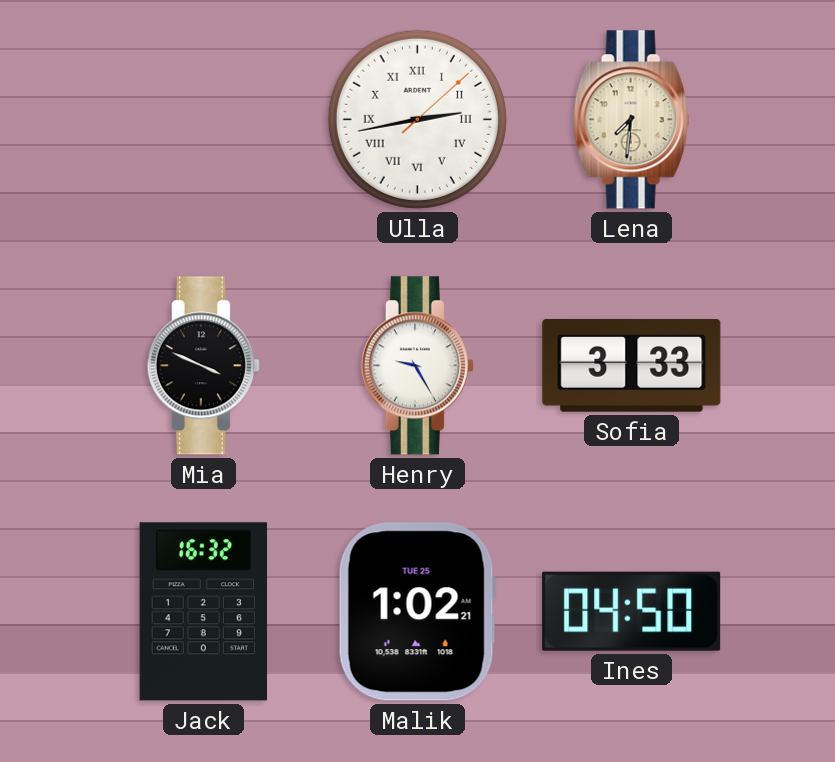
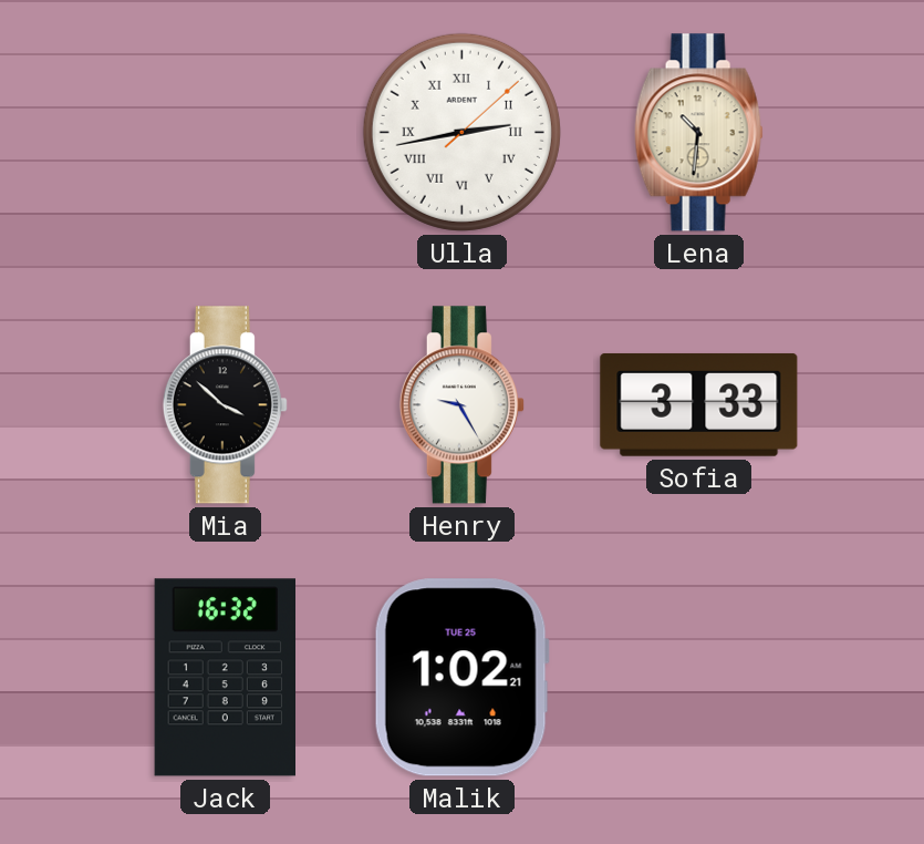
Lena: 7:31 -> 10:31 (698, 133)
Mia: 3:49 -> 3:52 (225, 405)
Ines: 04:50 -> none (632, 611)
